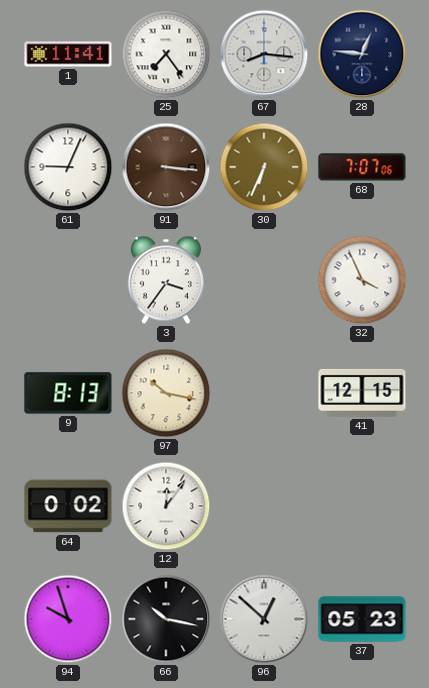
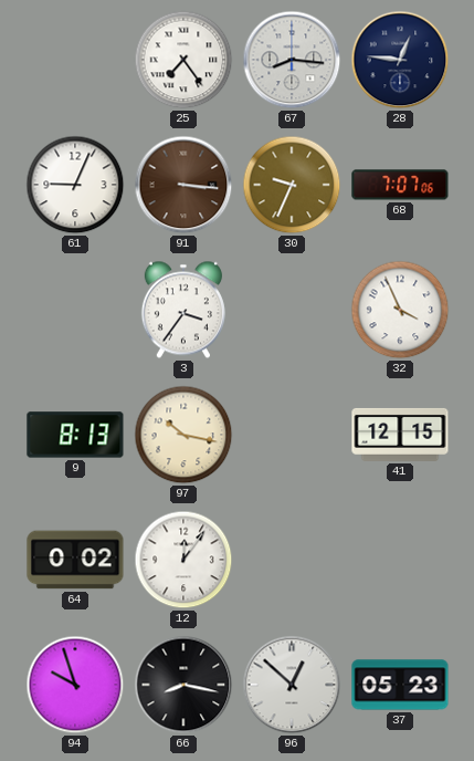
1: 11:41 -> none (68, 54)
30: 6:34 -> 9:34 (292, 185)
66: 10:17 -> 8:17 (183, 685)
